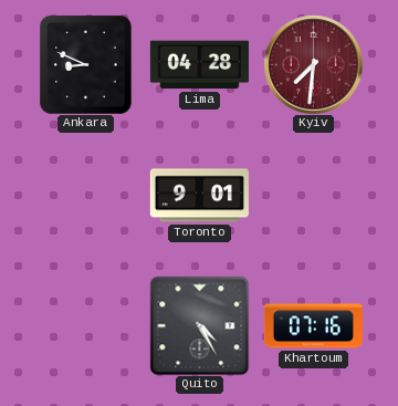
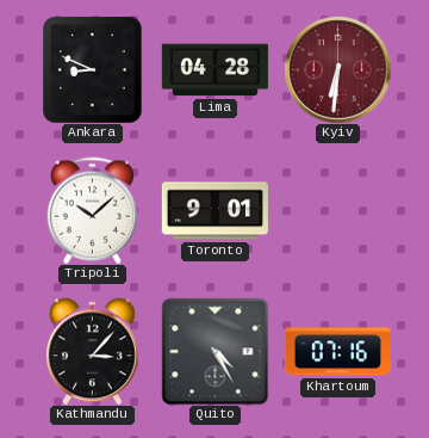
Kyiv: 7:31 -> 6:31 (337, 69)
Tripoli: none -> 10:08 (93, 210)
Kathmandu: none -> 3:07 (93, 351)
